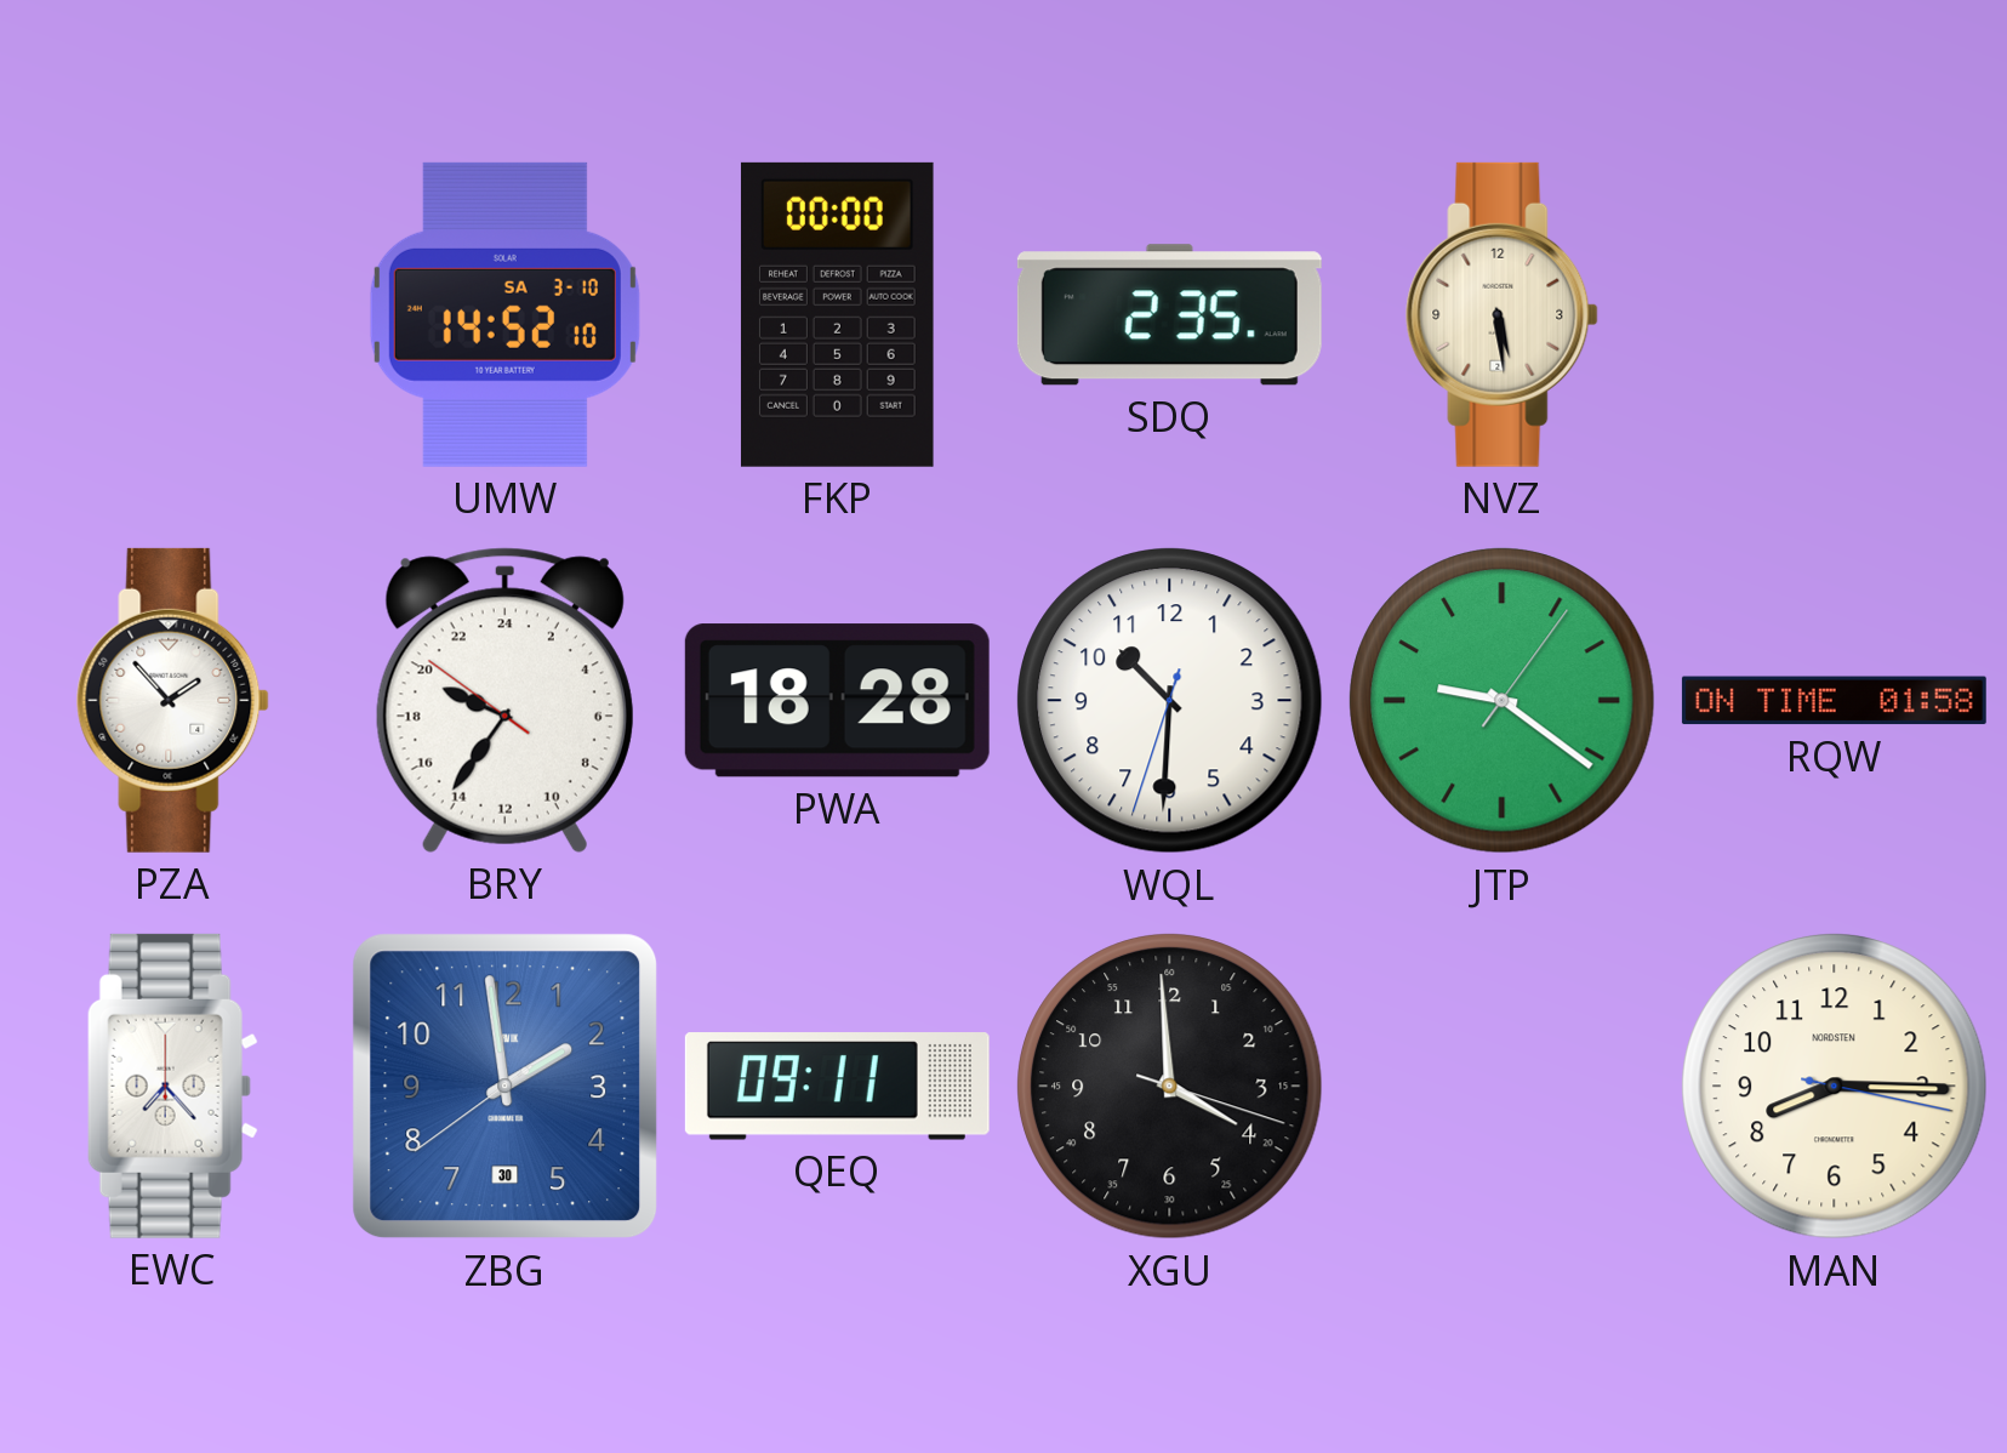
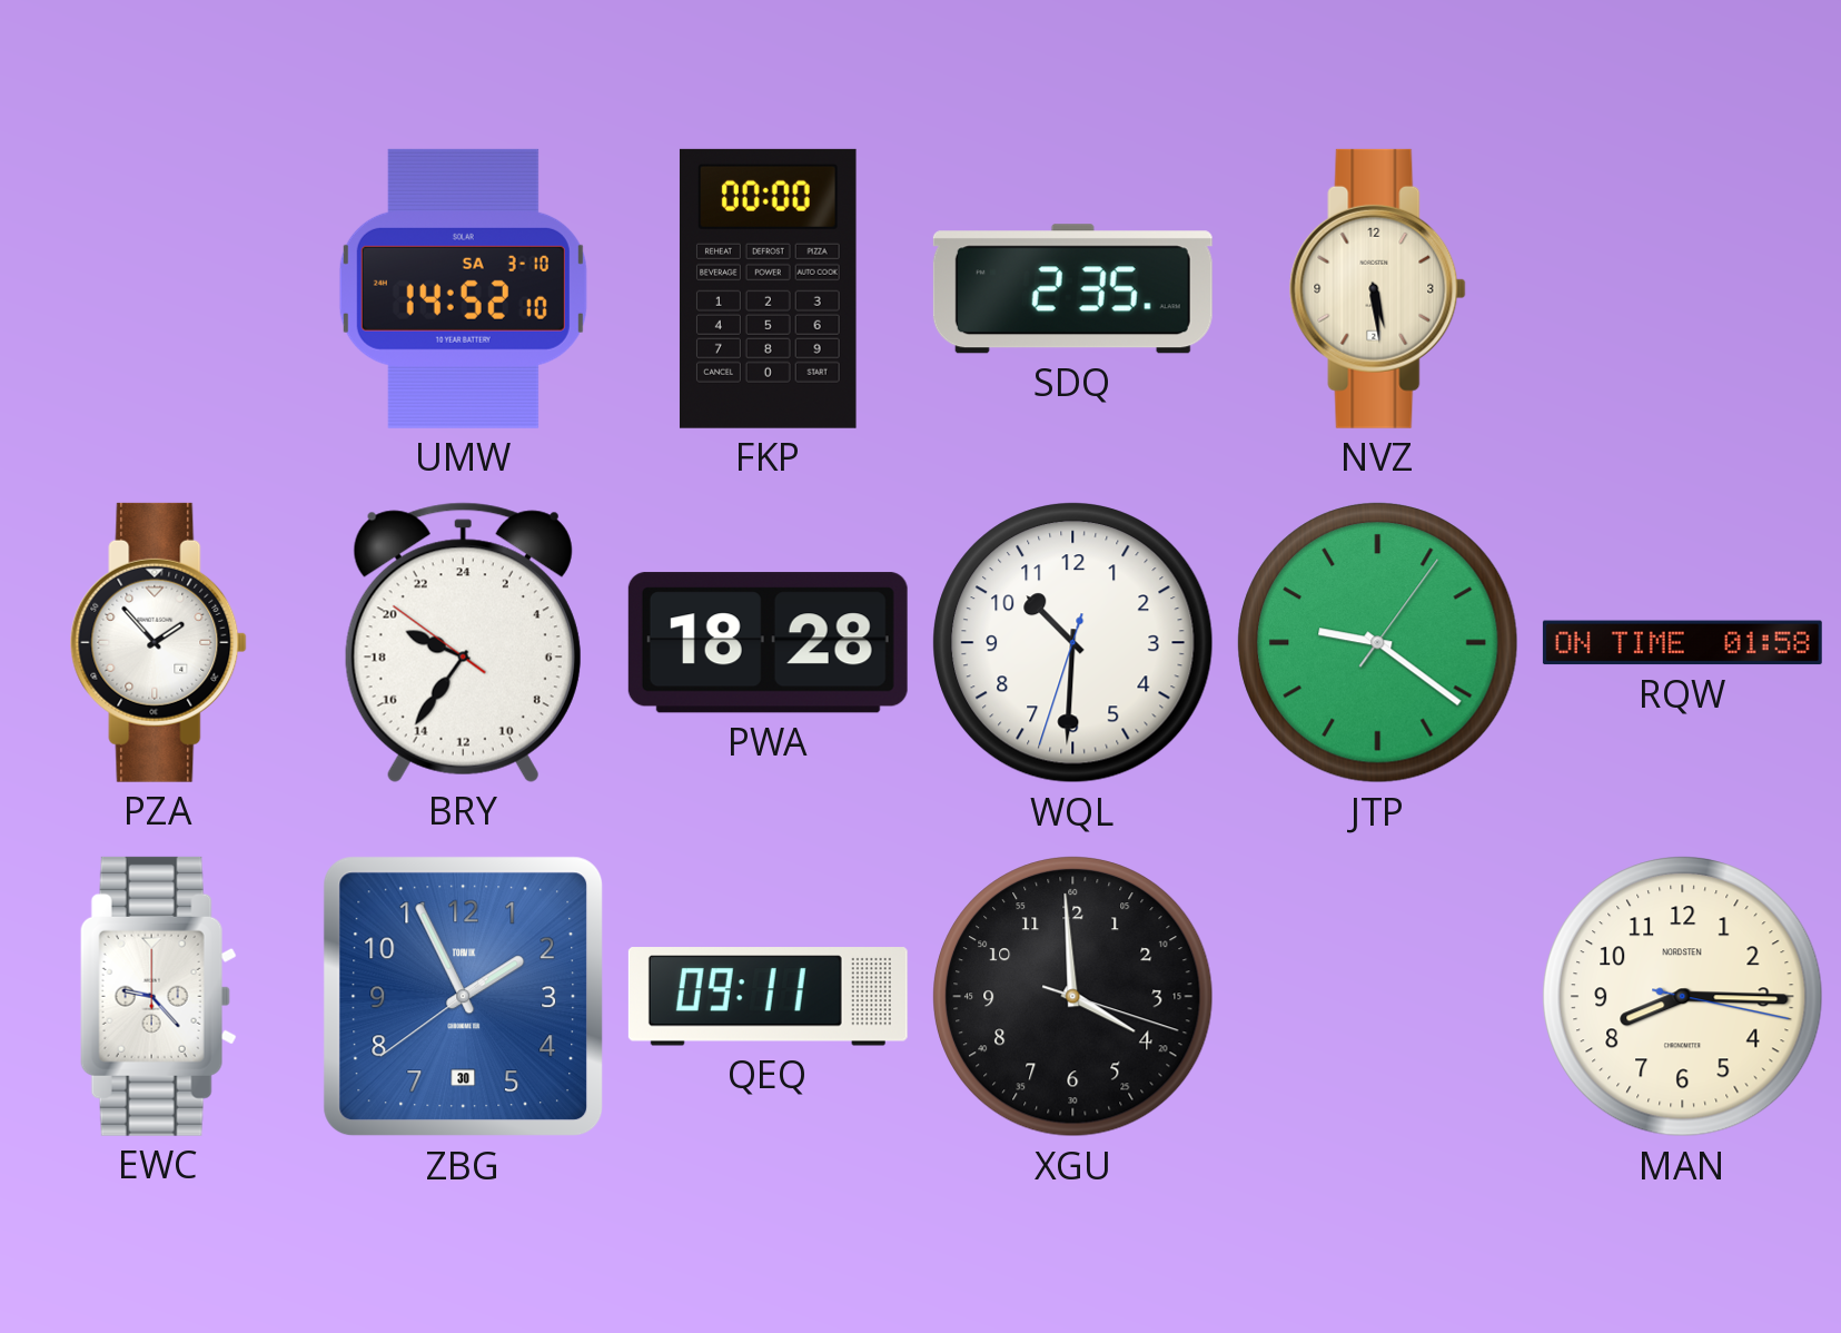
EWC: 7:23 -> 9:23 (158, 996)
ZBG: 1:58 -> 1:55 (464, 997)
